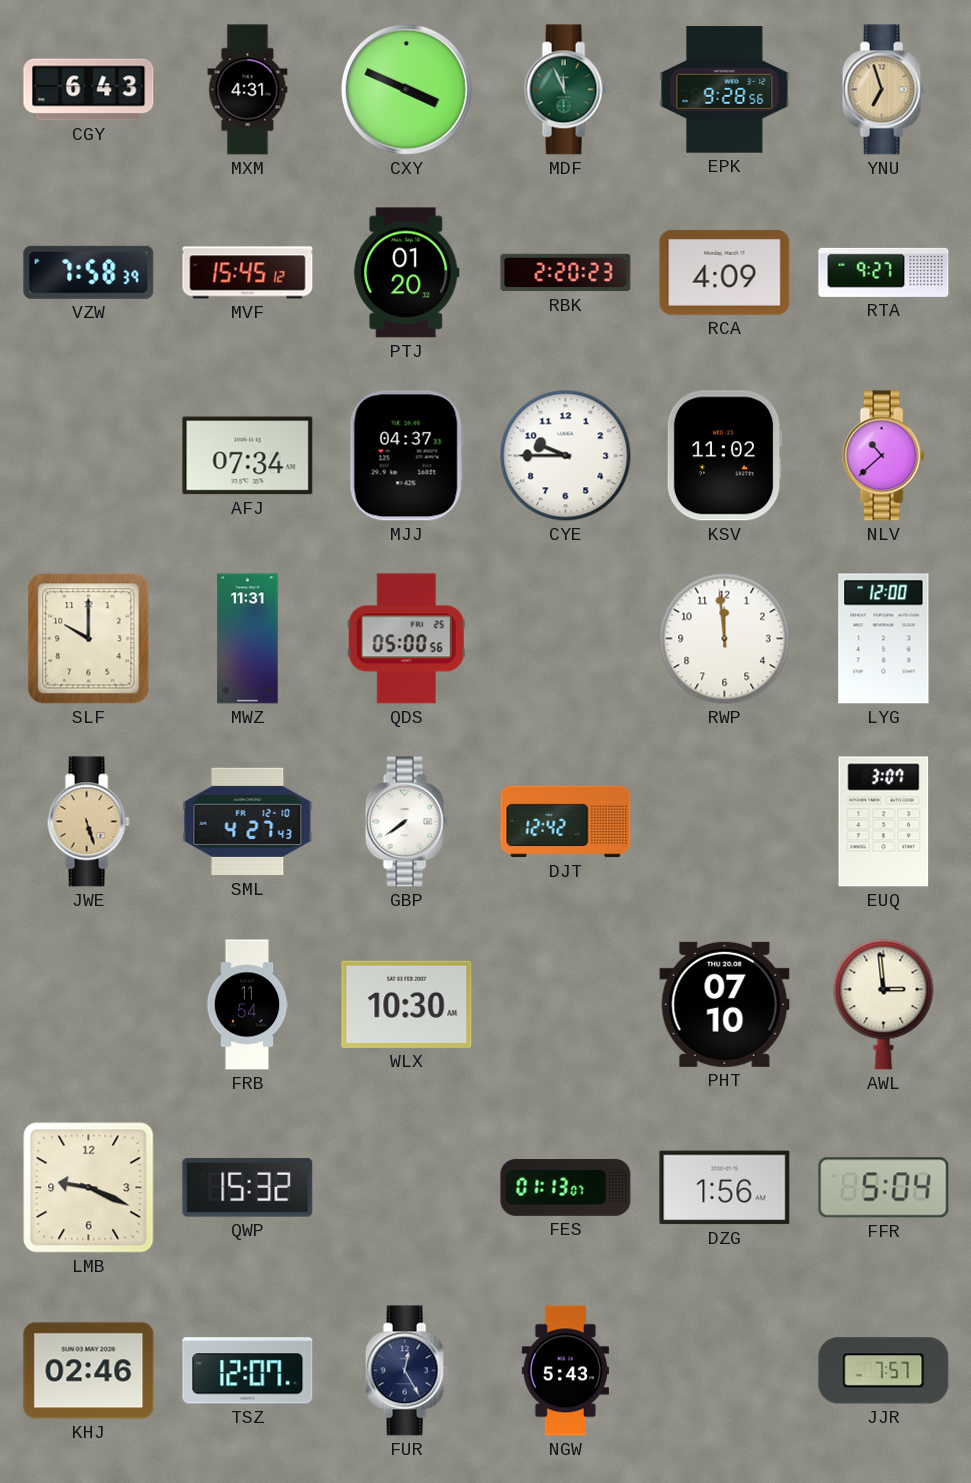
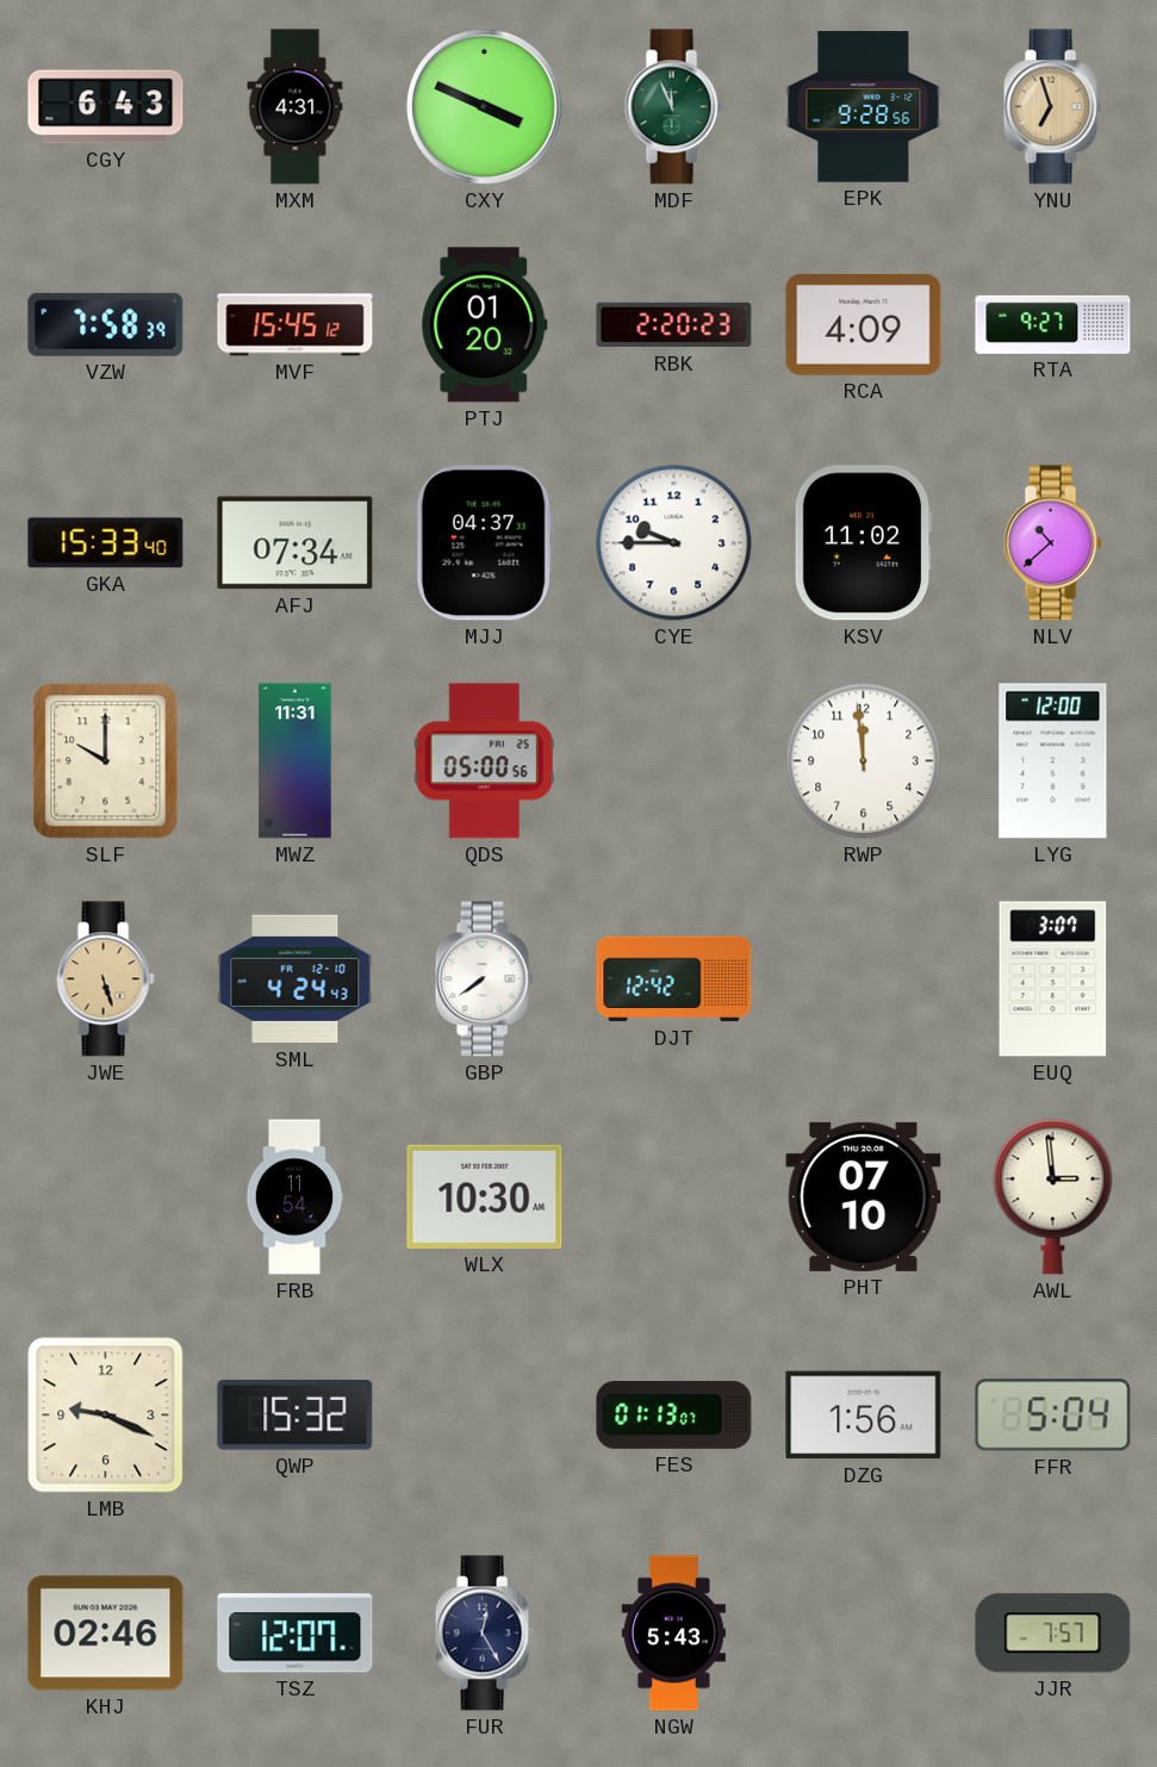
GKA: none -> 15:33 (106, 543)
SML: 4:27 -> 4:24 (296, 979)
